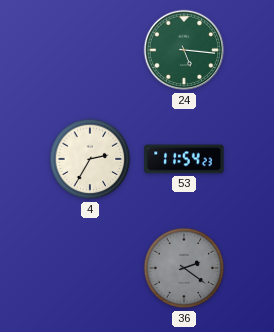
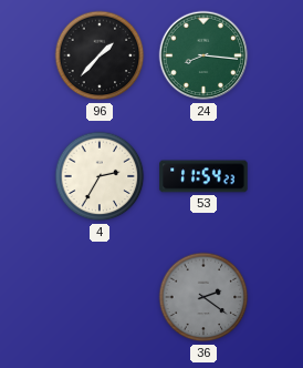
96: none -> 1:37 (100, 55)
24: 5:16 -> 8:16 (203, 55)
